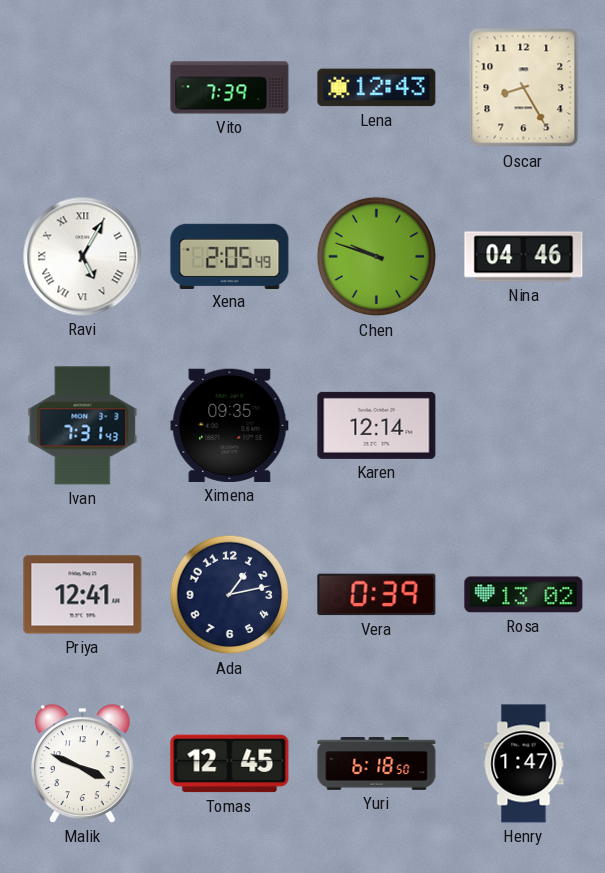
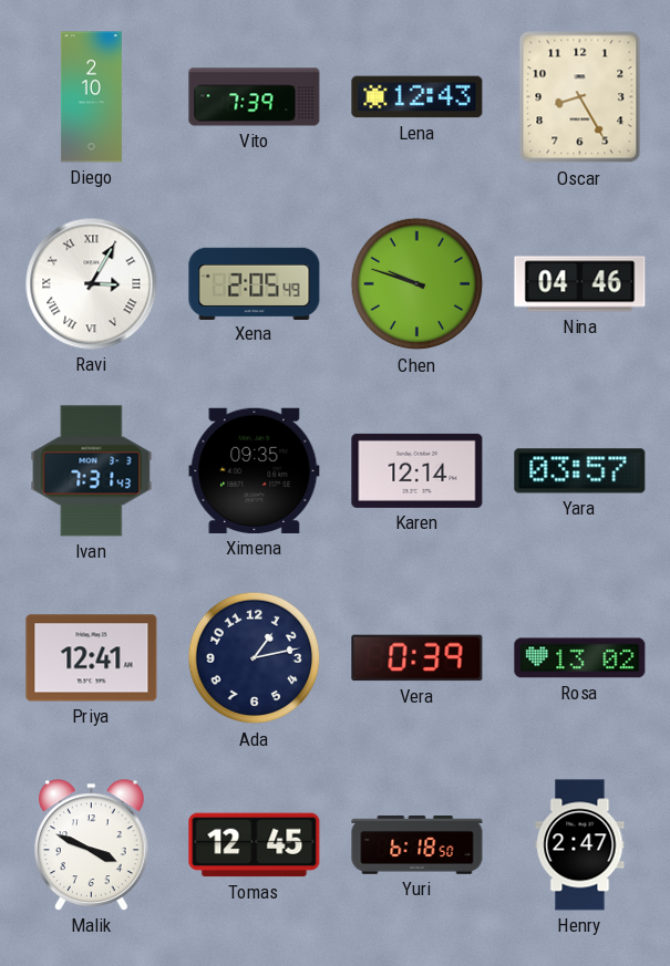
Diego: none -> 2:10 (91, 97)
Ravi: 5:05 -> 3:05 (92, 284)
Yara: none -> 03:57 (580, 471)
Henry: 1:47 -> 2:47 (580, 845)
